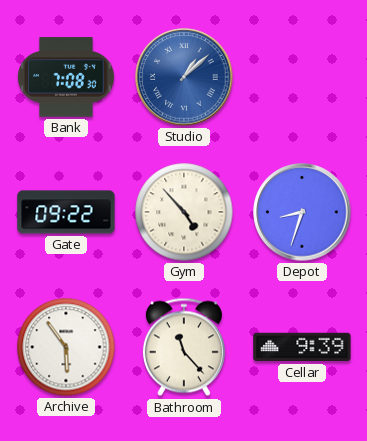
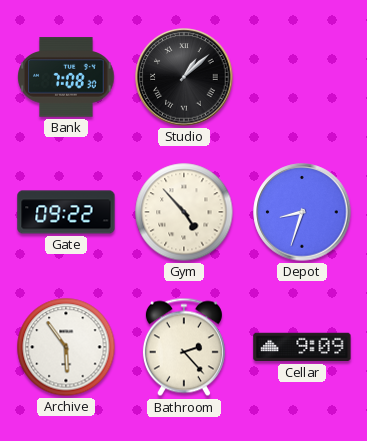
Studio dial: blue -> black (184, 77)
Bathroom: 11:23 -> 2:23 (184, 347)
Cellar: 9:39 -> 9:09 (302, 347)
